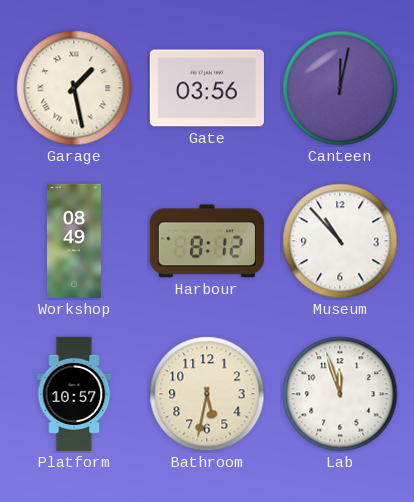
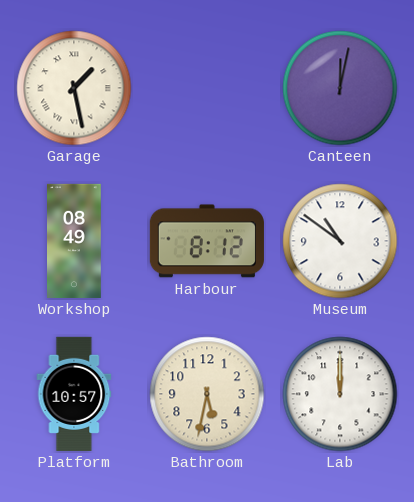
Gate: 03:56 -> none (207, 88)
Museum: 10:53 -> 10:51 (340, 241)
Lab: 11:57 -> 12:00 (340, 394)
